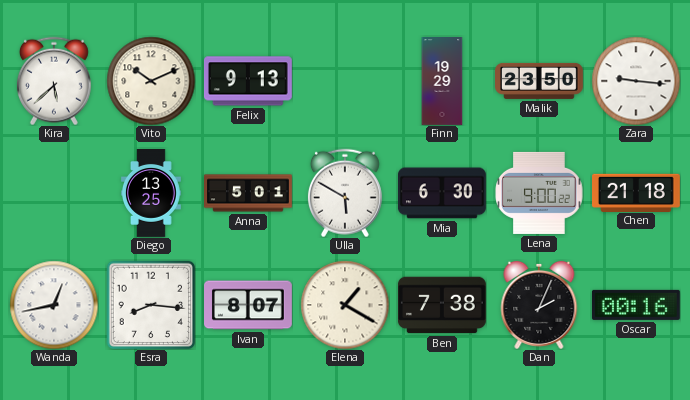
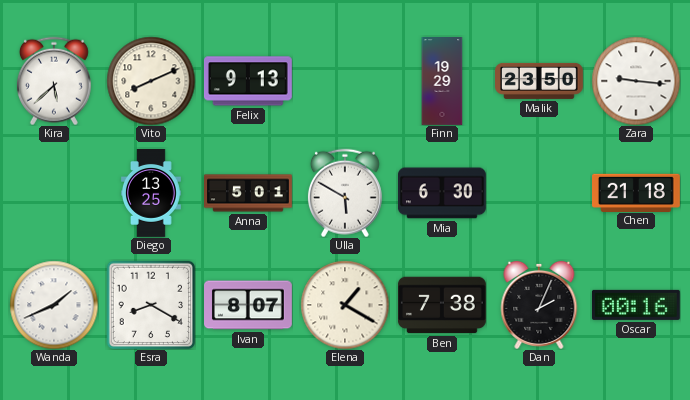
Vito: 10:11 -> 8:11 (151, 81)
Lena: 9:00 -> none (539, 193)
Wanda: 12:43 -> 1:41 (54, 305)
Esra: 8:16 -> 8:20 (151, 305)
